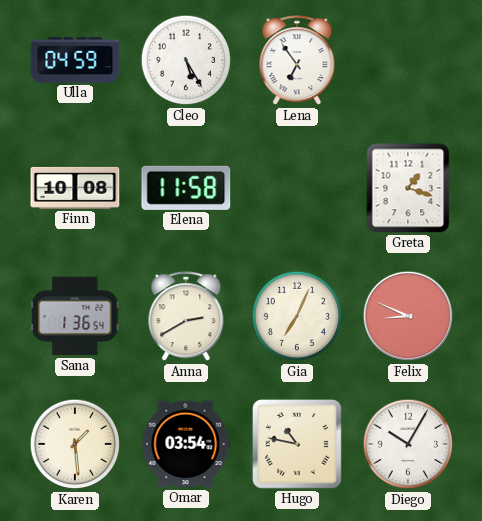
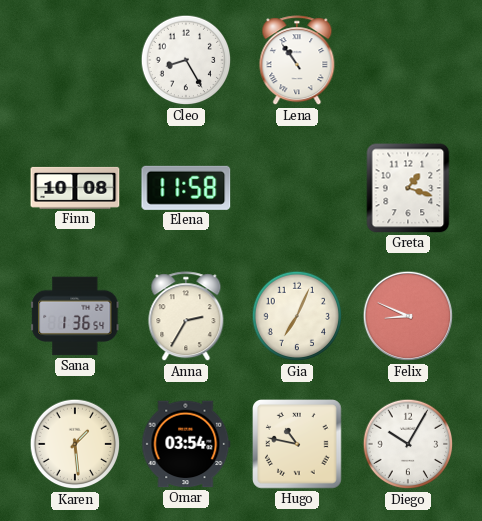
Ulla: 04:59 -> none (75, 60)
Cleo: 5:25 -> 8:25 (186, 60)
Lena: 6:54 -> 10:54 (297, 61)
Anna: 2:40 -> 2:35 (186, 317)
